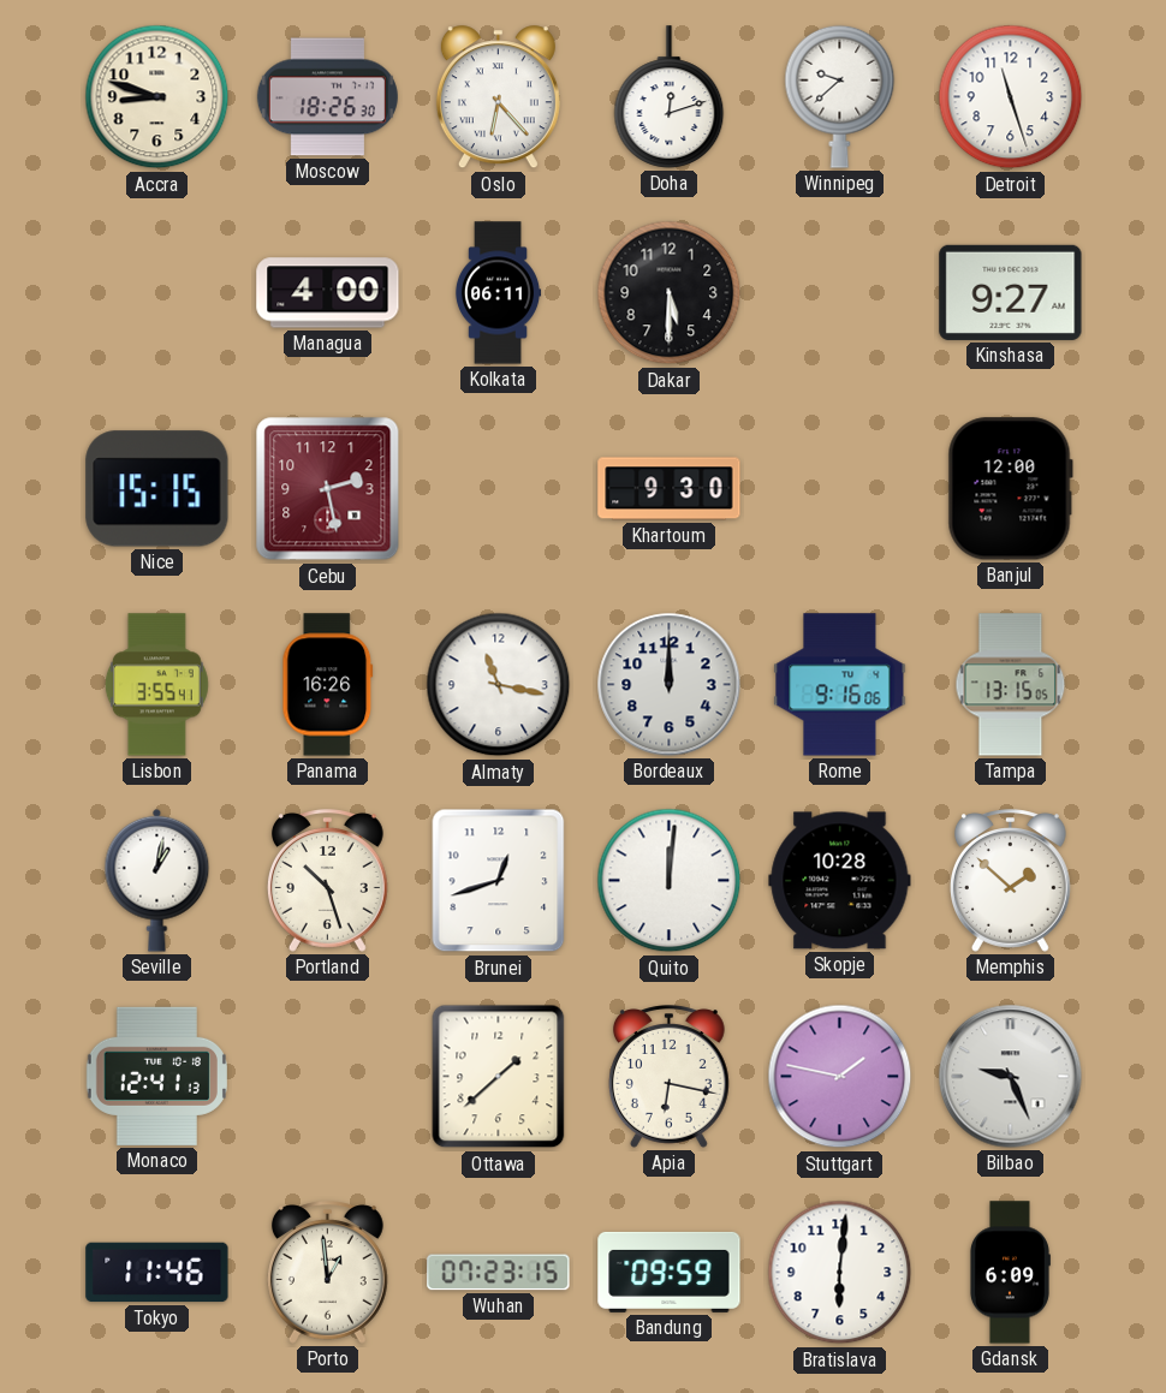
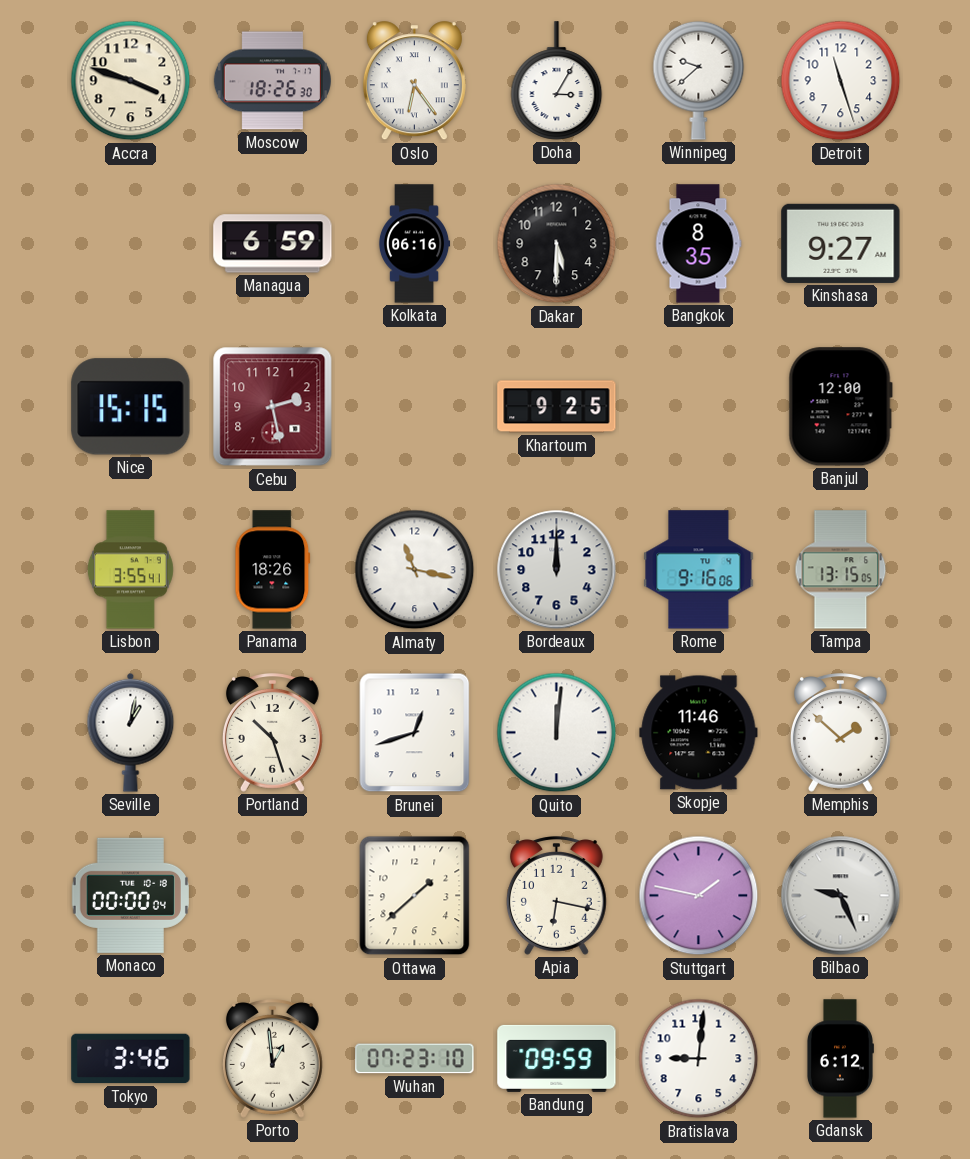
Accra: 8:48 -> 3:48 (131, 81)
Oslo: 6:23 -> 6:24 (414, 81)
Doha: 12:12 -> 3:05 (557, 81)
Managua: 4:00 -> 6:59 (273, 244)
Kolkata: 06:11 -> 06:16 (414, 244)
Bangkok: none -> 8:35 (698, 244)
Khartoum: 9:30 -> 9:25 (557, 407)
Panama: 16:26 -> 18:26 (273, 570)
Skopje: 10:28 -> 11:46 (699, 733)
Monaco: 12:41 -> 00:00 (130, 895)
Tokyo: 11:46 -> 3:46 (131, 1059)
Wuhan: 07:23:15 -> 07:23:10 (415, 1059)
Bratislava: 6:01 -> 9:01 (699, 1059)
Gdansk: 6:09 -> 6:12 (840, 1059)
